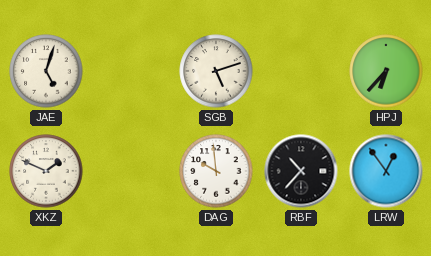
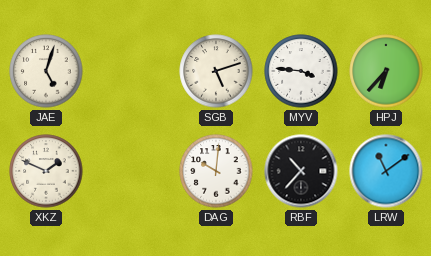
MYV: none -> 3:46 (301, 71)
DAG: 9:59 -> 10:01 (216, 171)
LRW: 12:54 -> 11:09 (386, 171)
